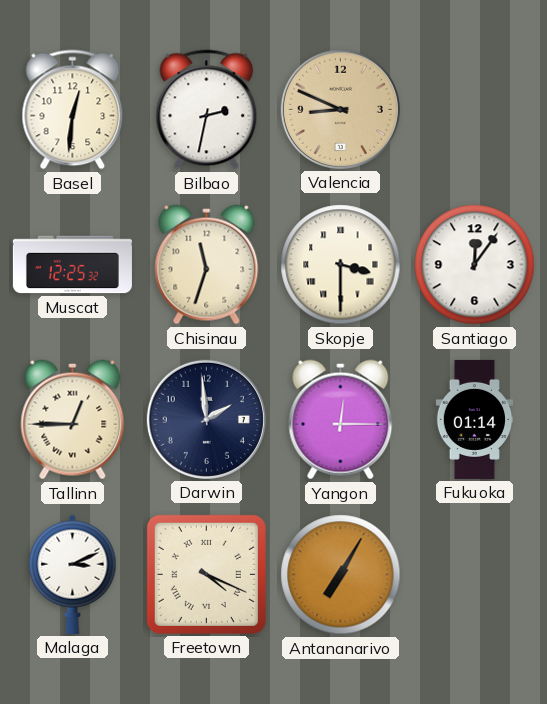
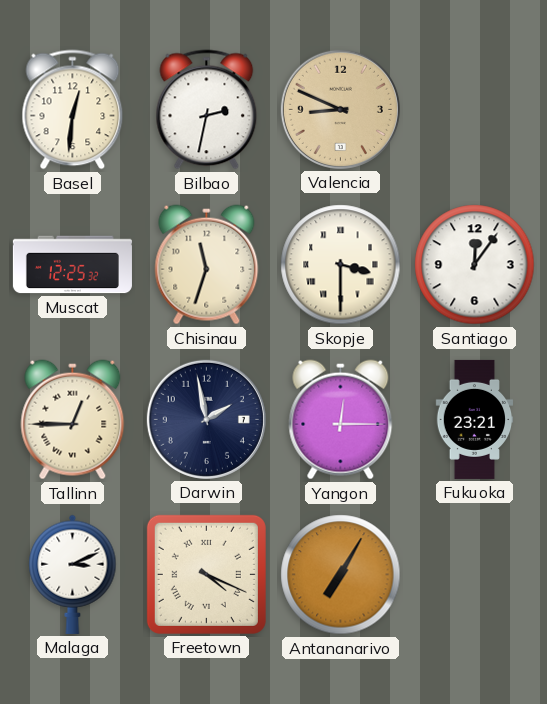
Darwin: 1:59 -> 1:58 (206, 419)
Fukuoka: 01:14 -> 23:21 (475, 419)
